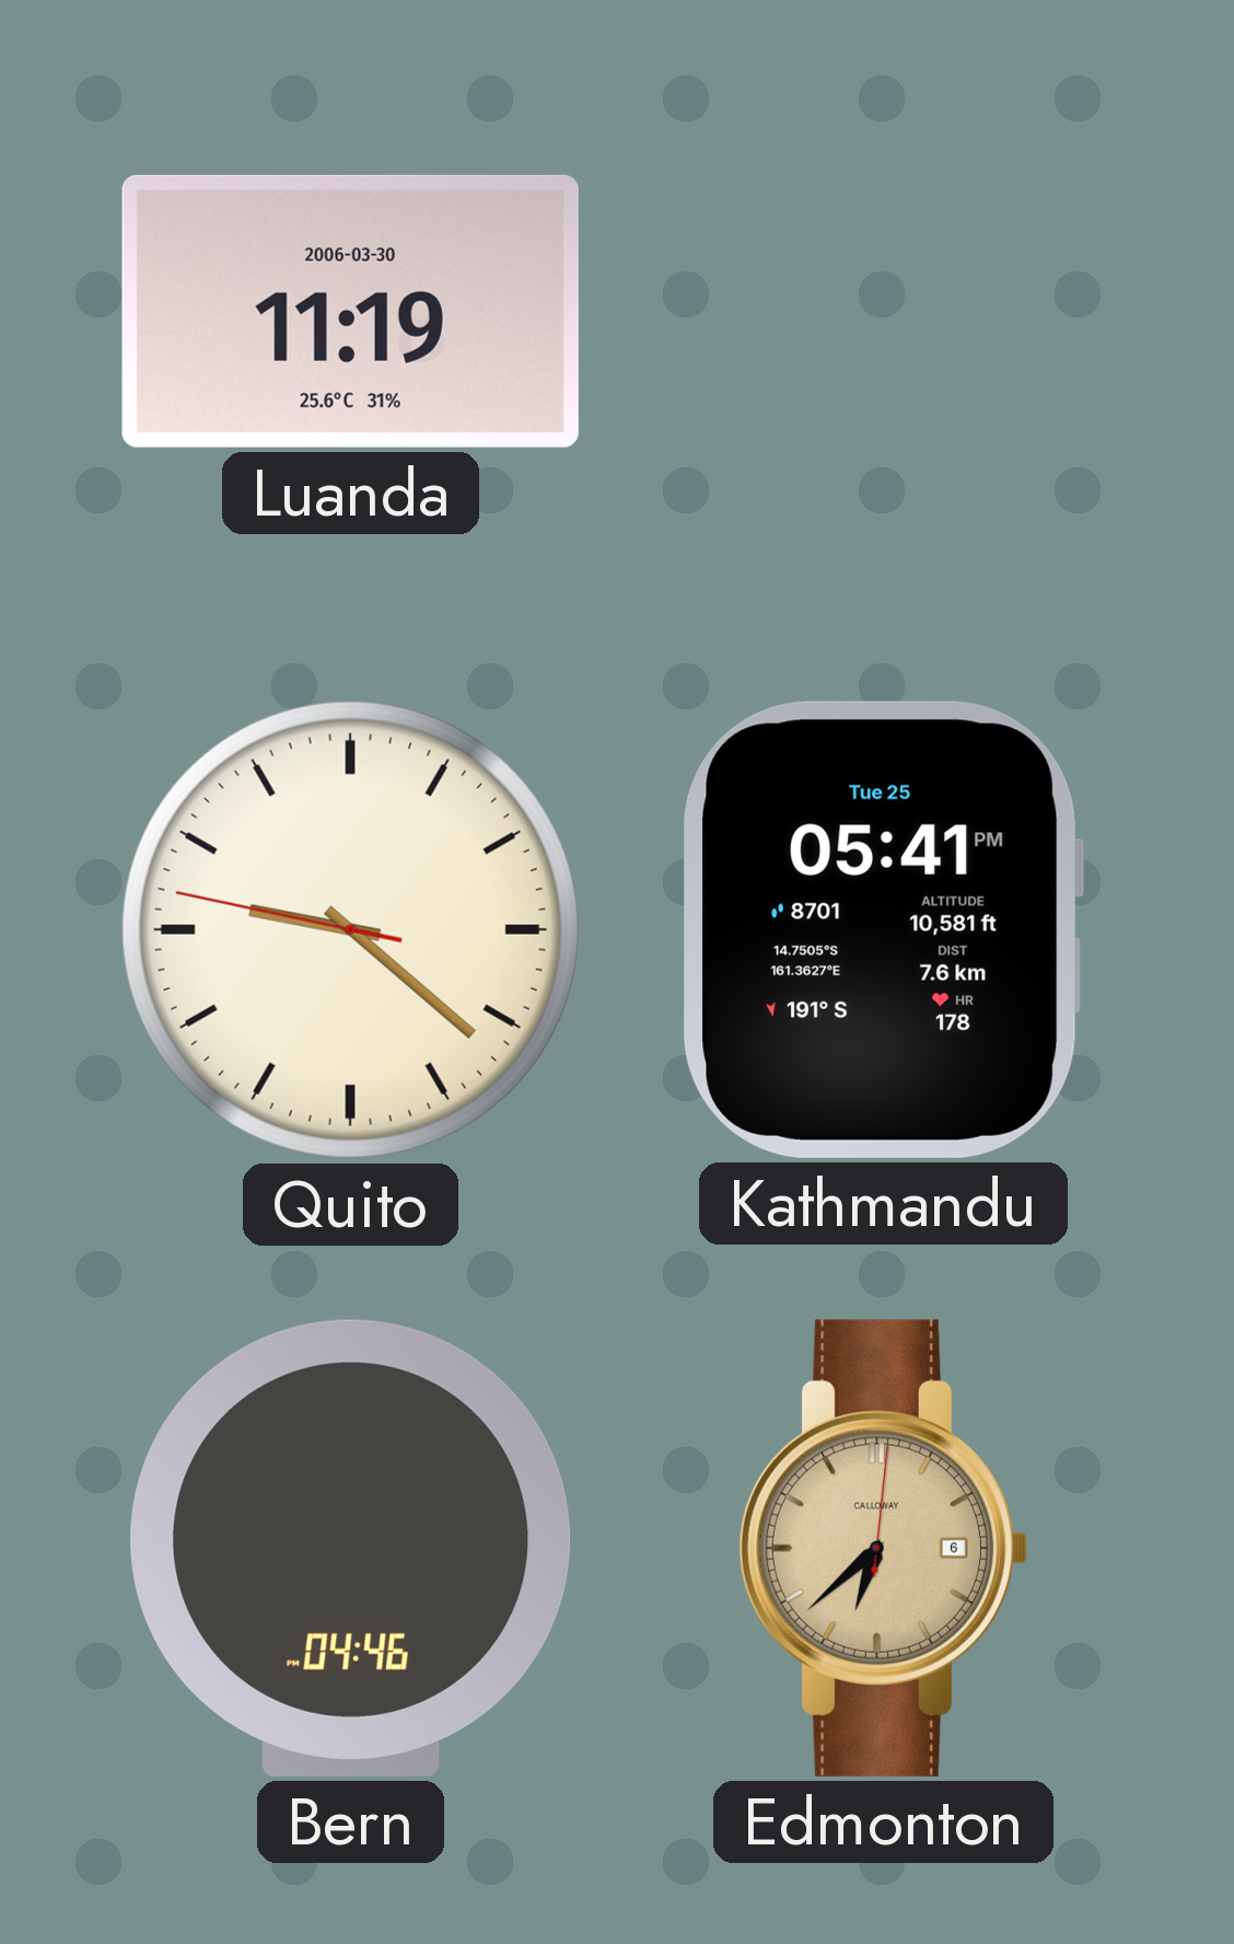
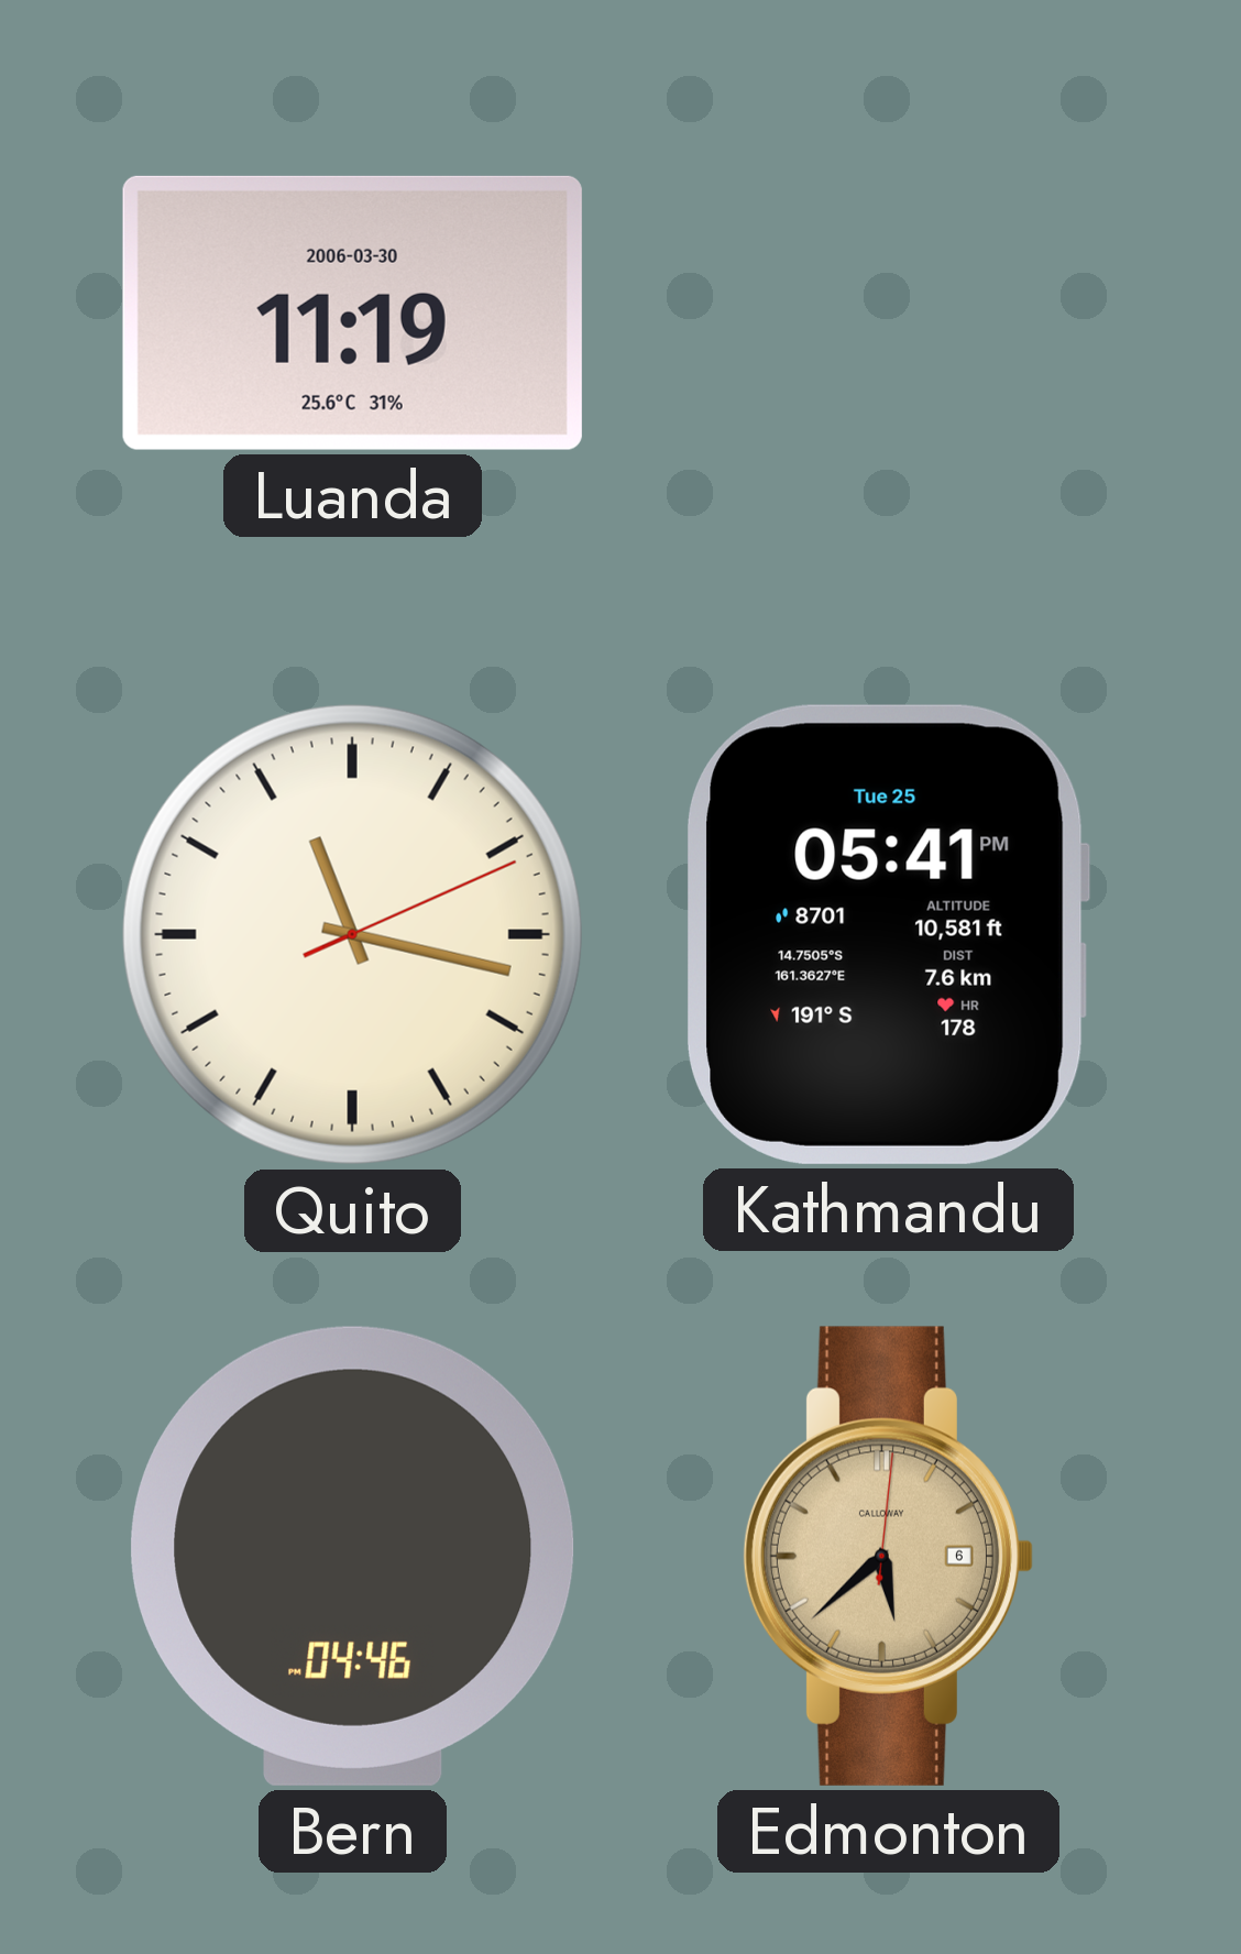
Quito: 9:21 -> 11:17 (352, 934)
Edmonton: 6:38 -> 5:38 (888, 1556)
